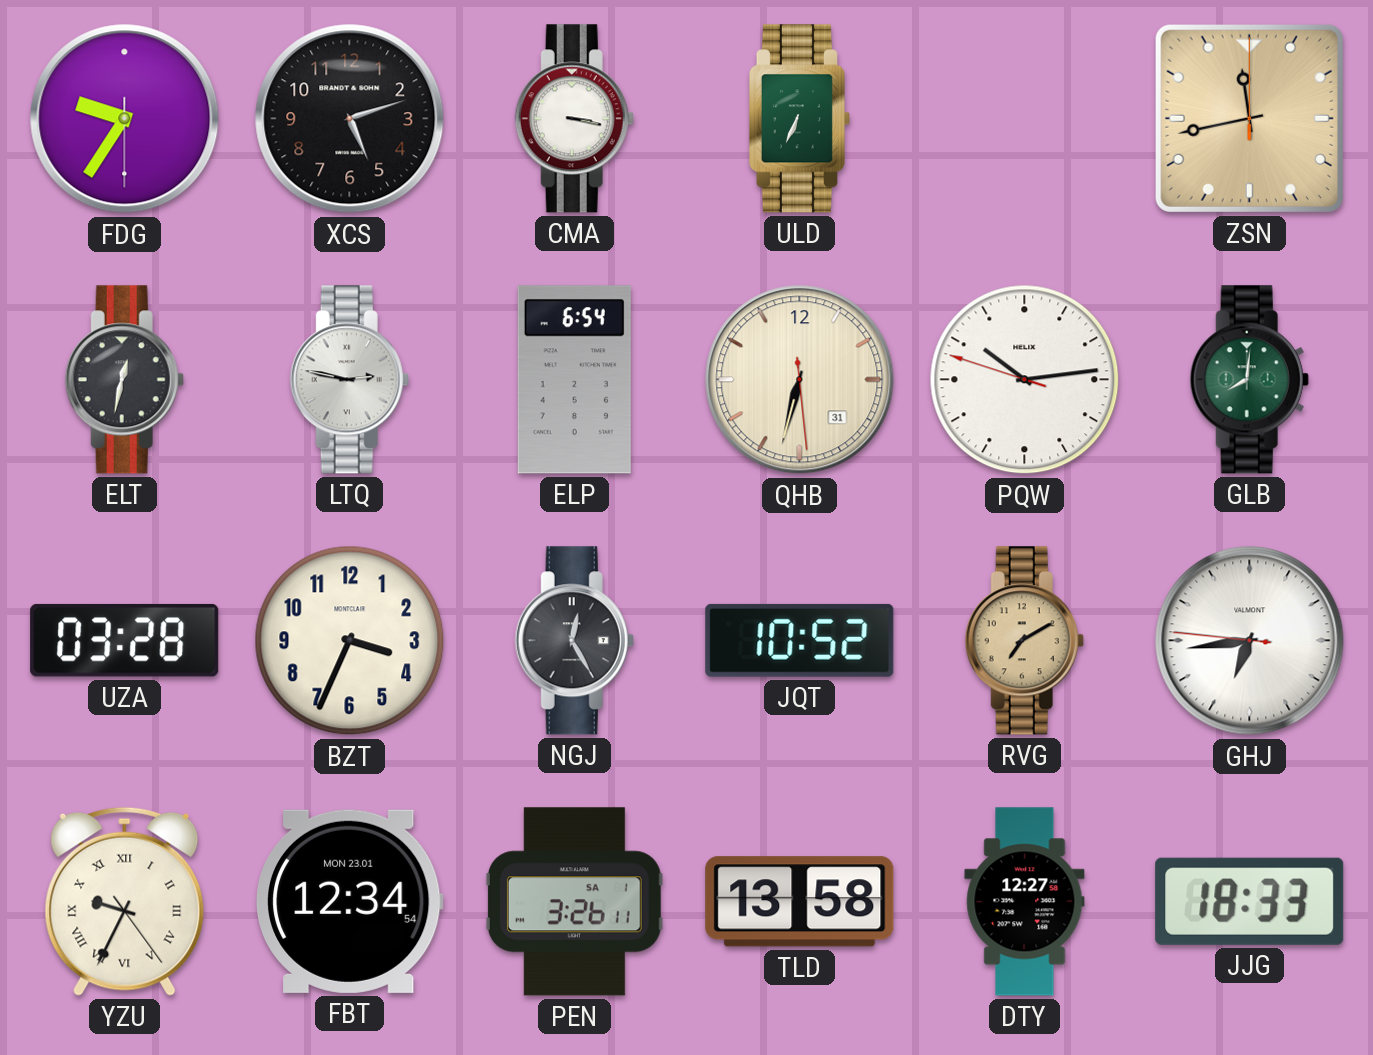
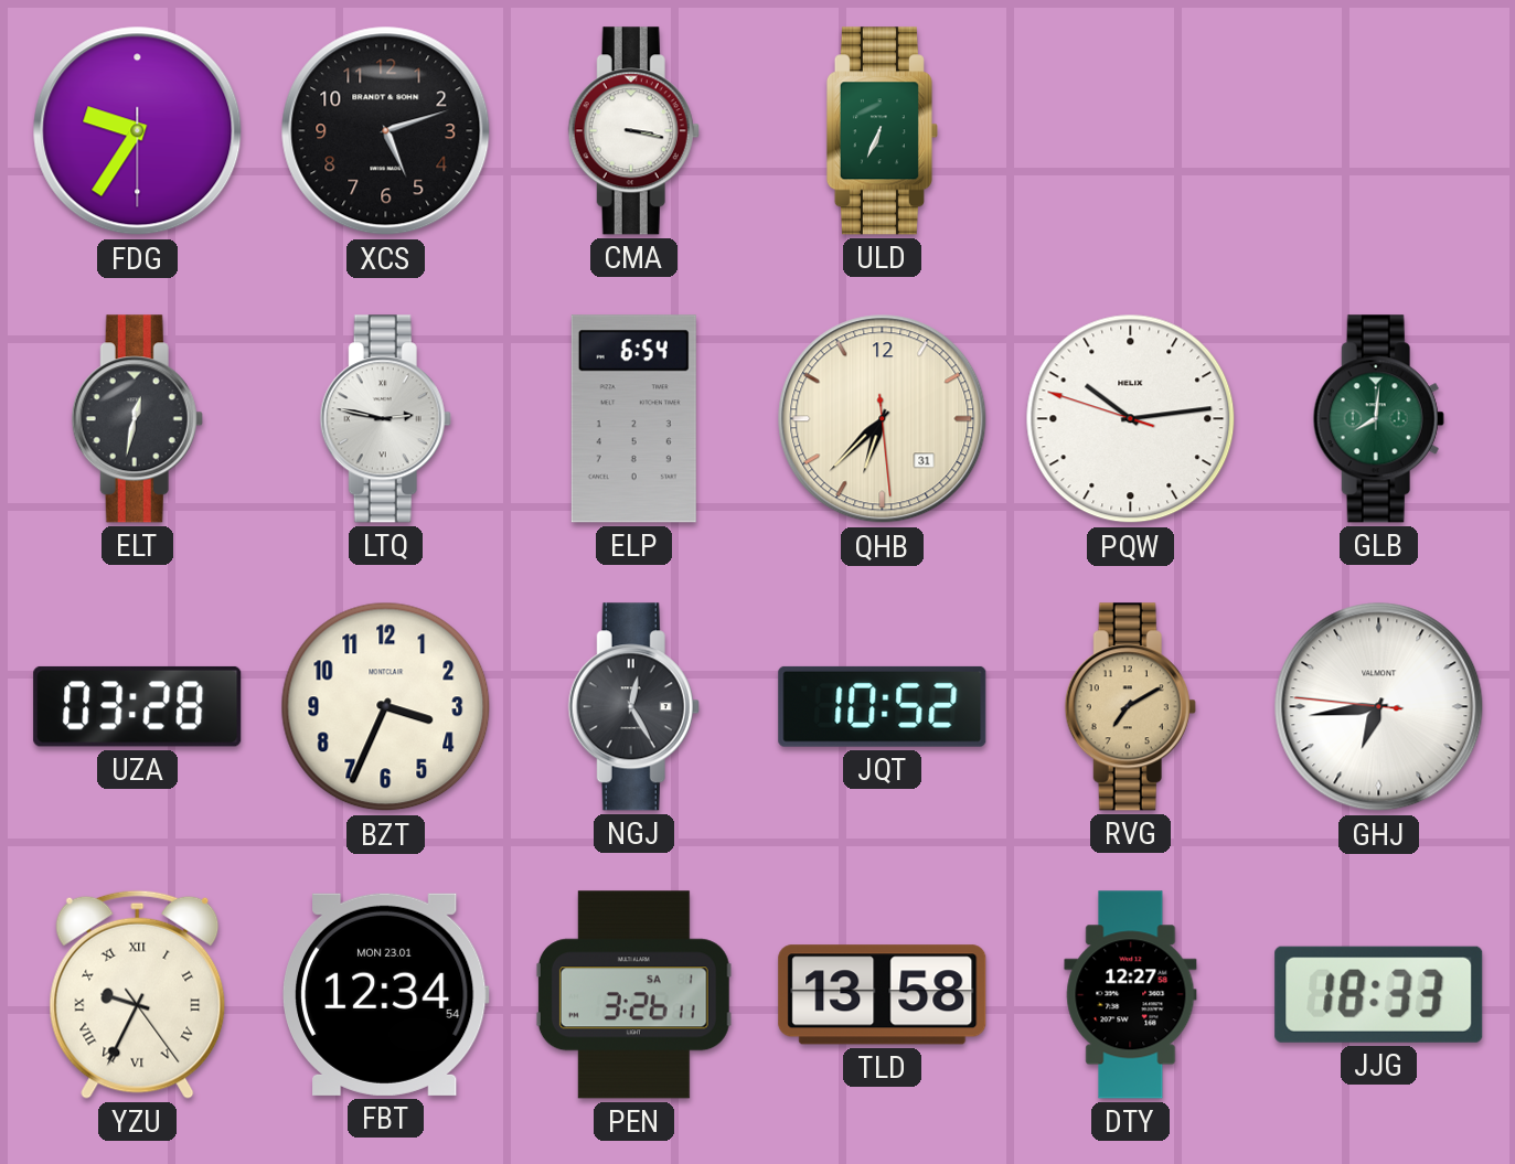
ZSN: 11:43 -> none (1249, 118)
QHB: 6:32 -> 6:37 (883, 419)
